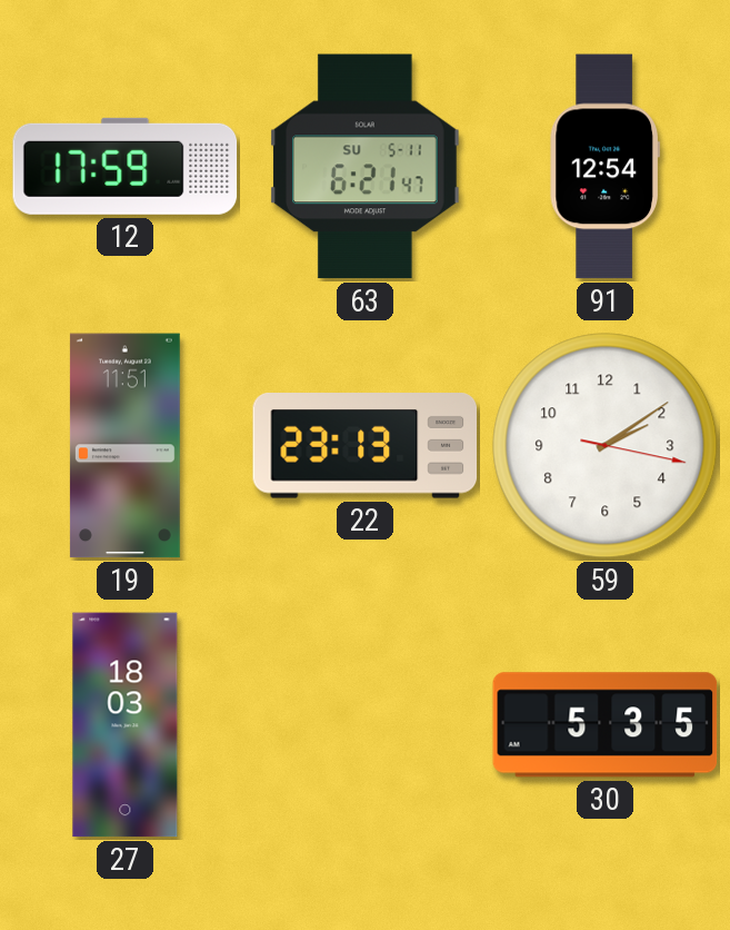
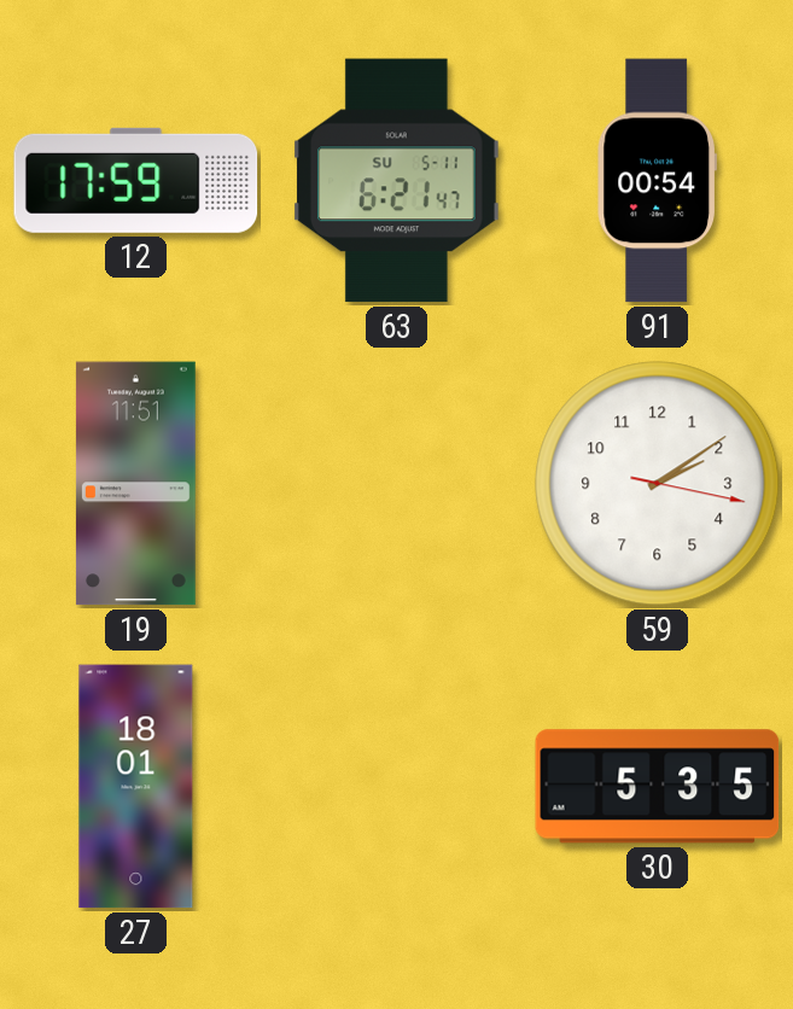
91: 12:54 -> 00:54 (657, 181)
22: 23:13 -> none (366, 446)
27: 18:03 -> 18:01 (136, 787)
